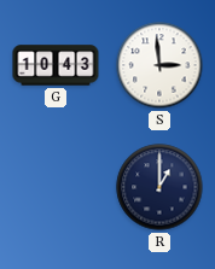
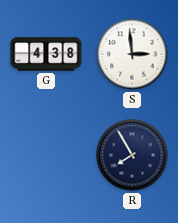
G: 10:43 -> 4:38 (46, 54)
R: 1:00 -> 7:55 (132, 155)
